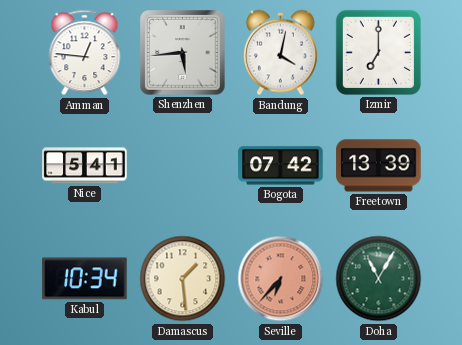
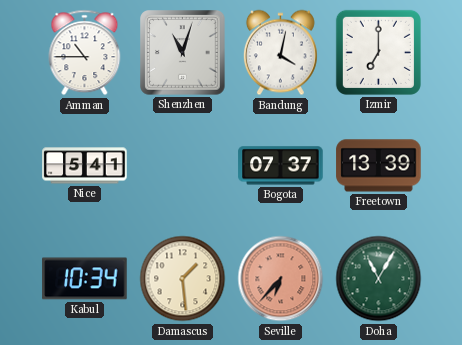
Amman: 12:46 -> 10:45 (85, 53)
Shenzhen: 5:44 -> 11:03 (183, 53)
Bogota: 07:42 -> 07:37 (281, 166)
